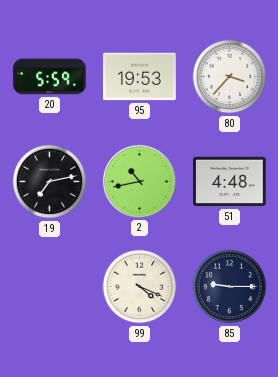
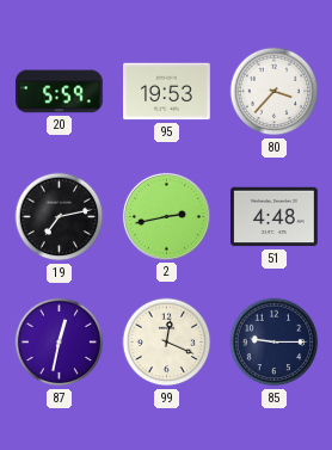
2: 10:43 -> 2:43 (166, 216)
87: none -> 12:32 (60, 343)
99: 4:19 -> 12:19 (167, 343)
